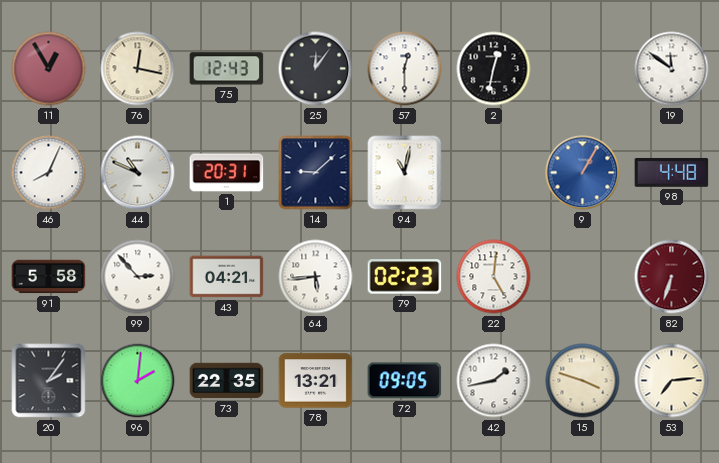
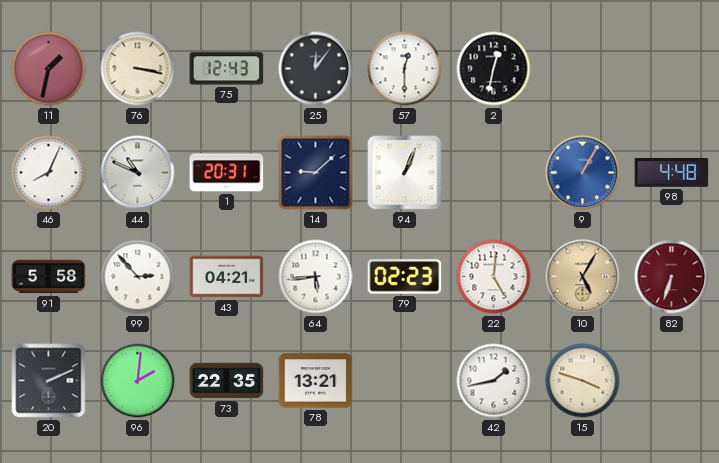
11: 12:55 -> 1:32 (49, 69)
76: 12:17 -> 3:17 (138, 69)
19: 11:51 -> none (672, 69)
94: 11:02 -> 1:04 (405, 173)
10: none -> 5:05 (583, 277)
20: 2:06 -> 2:11 (49, 381)
72: 09:05 -> none (405, 381)
53: 7:14 -> none (672, 381)
